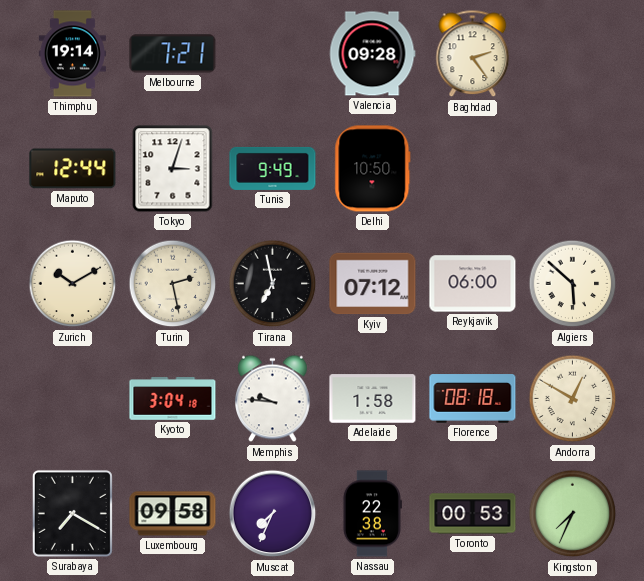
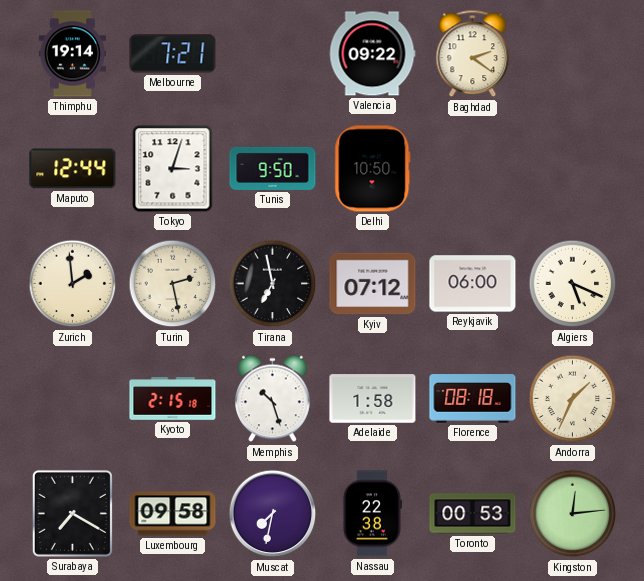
Valencia: 09:28 -> 09:22 (372, 54)
Baghdad: 2:24 -> 2:21 (473, 54)
Tunis: 9:49 -> 9:50 (273, 168)
Zurich: 10:10 -> 1:59 (73, 284)
Algiers: 5:52 -> 5:19 (573, 284)
Kyoto: 3:04 -> 2:15 (173, 399)
Memphis: 9:46 -> 10:27 (273, 399)
Andorra: 12:50 -> 1:34 (573, 399)
Muscat: 7:34 -> 7:32 (273, 514)
Kingston: 7:34 -> 12:14 (573, 514)
